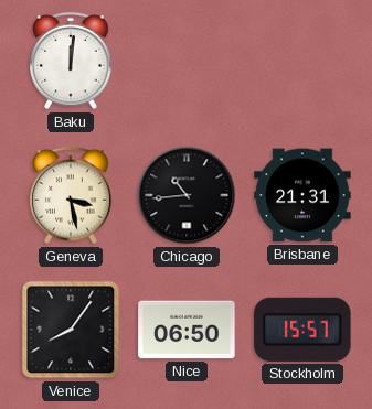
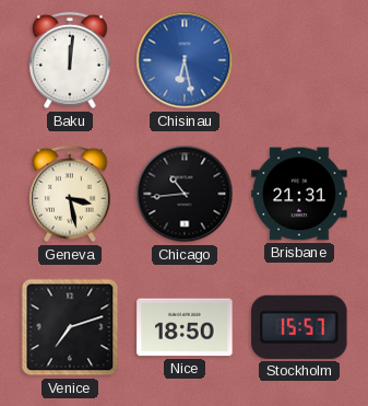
Chisinau: none -> 6:28 (185, 60)
Venice: 8:06 -> 7:12 (70, 327)
Nice: 06:50 -> 18:50 (185, 327)
